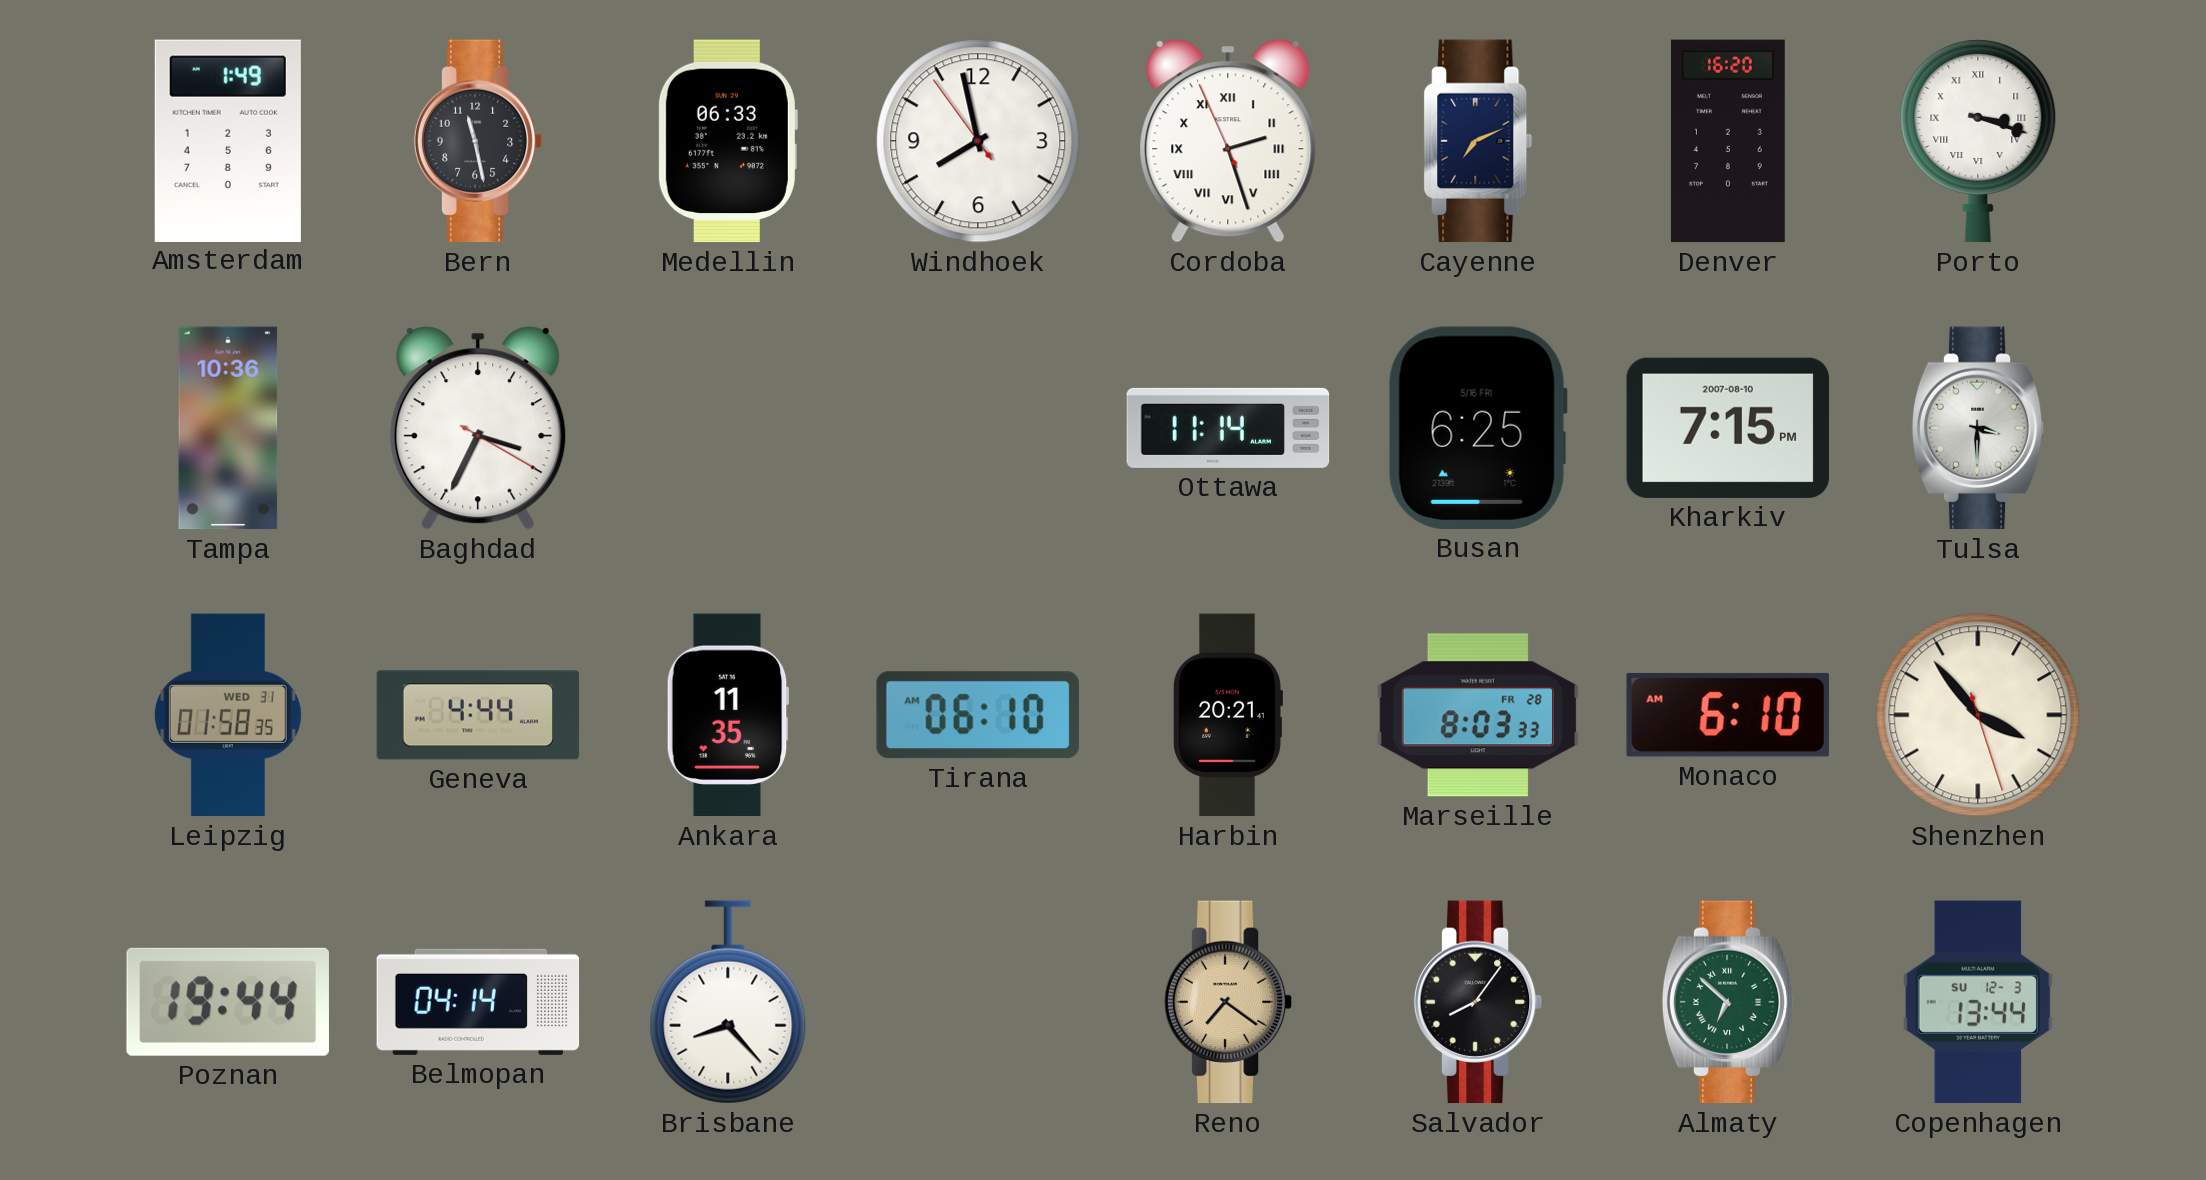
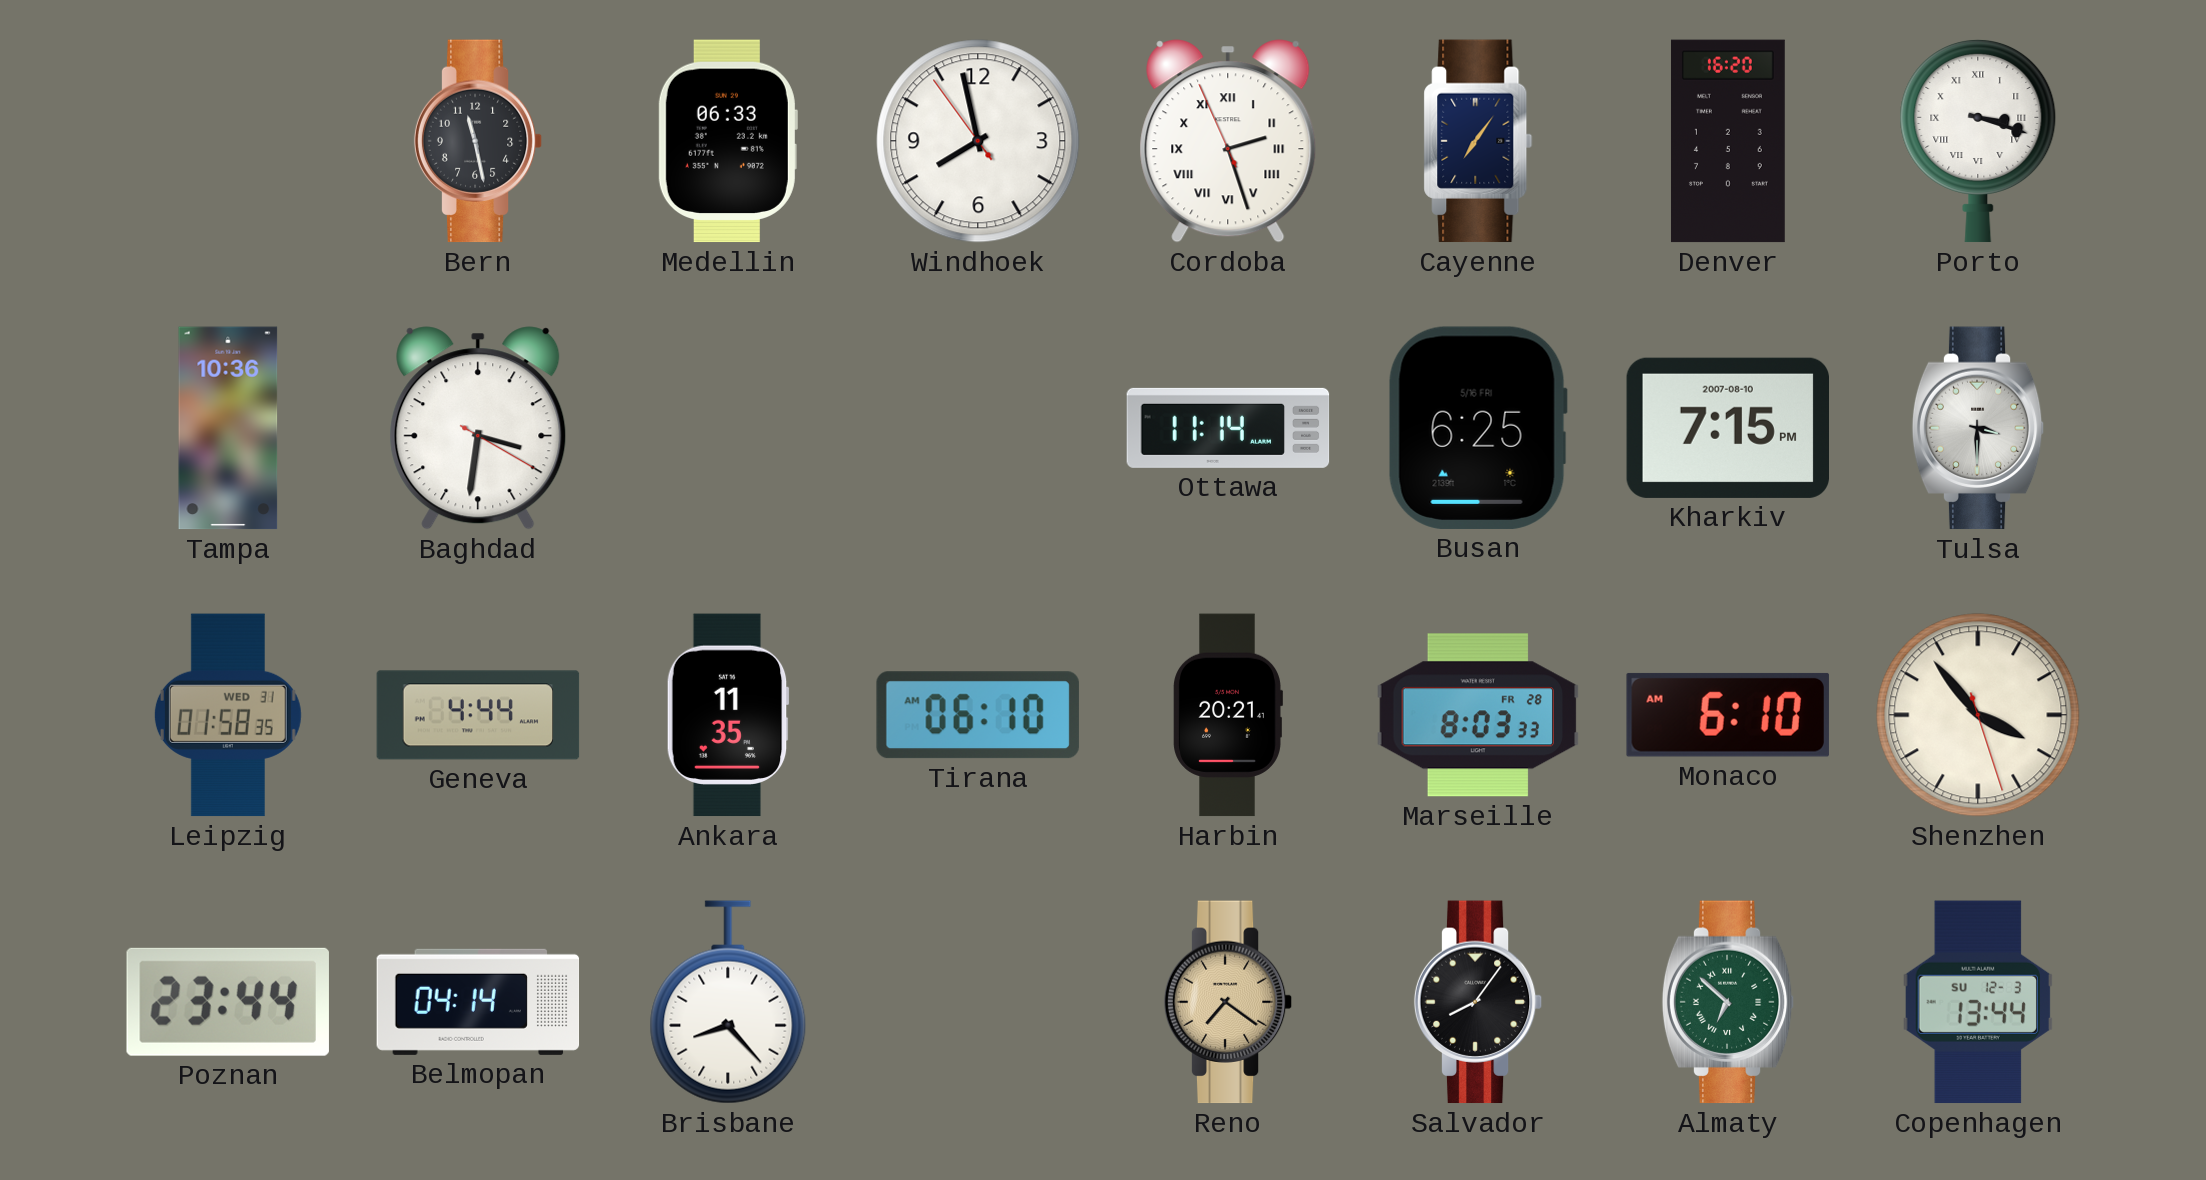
Amsterdam: 1:49 -> none (228, 140)
Cayenne: 7:11 -> 7:06 (1478, 141)
Baghdad: 3:34 -> 3:31 (478, 428)
Poznan: 19:44 -> 23:44 (228, 1002)
